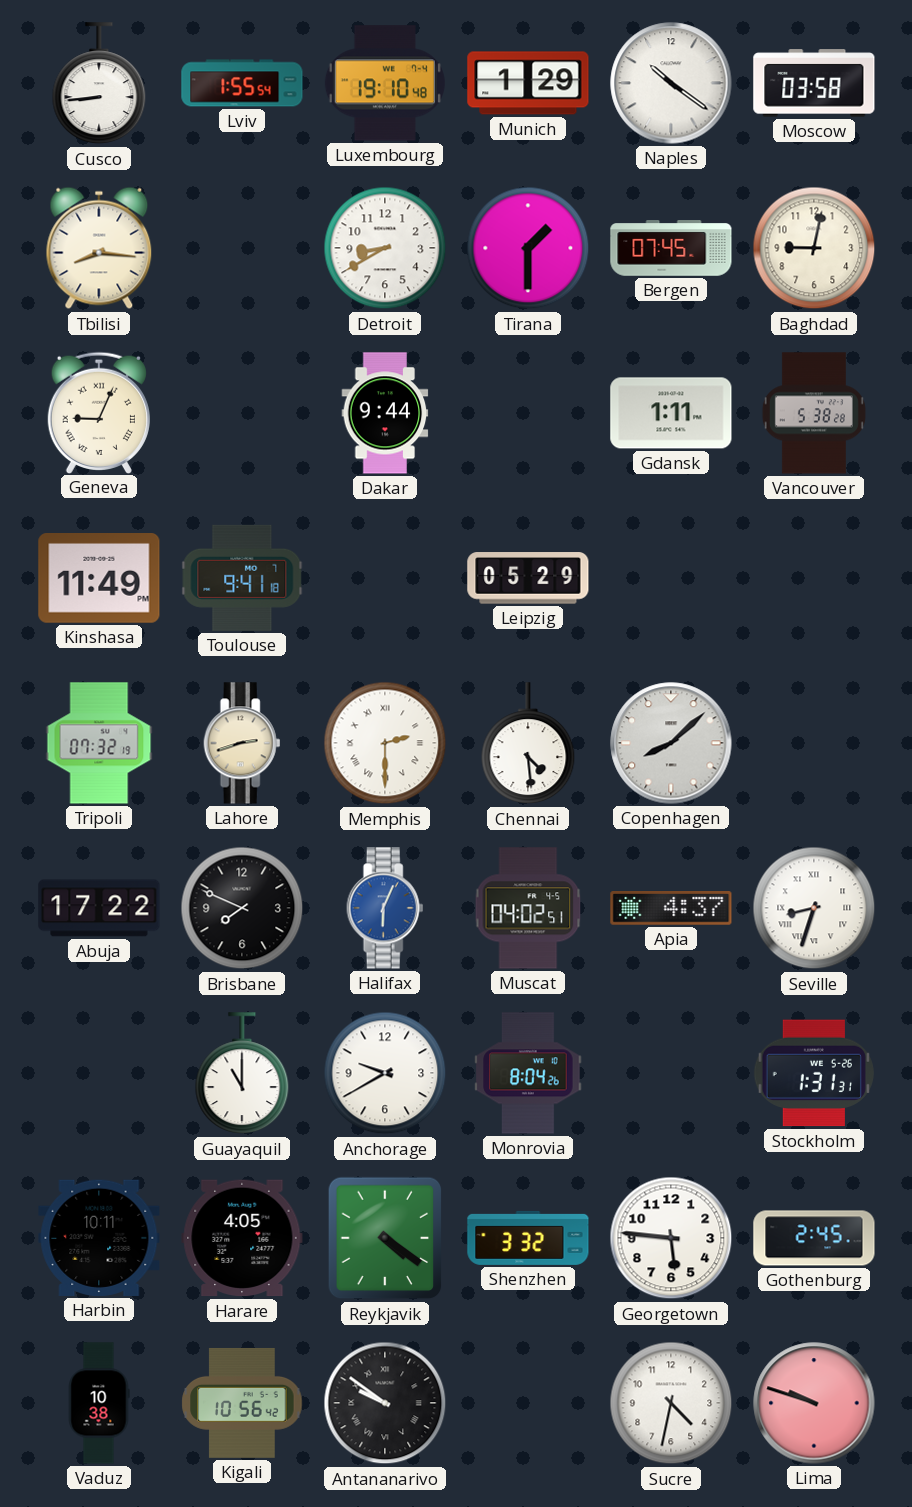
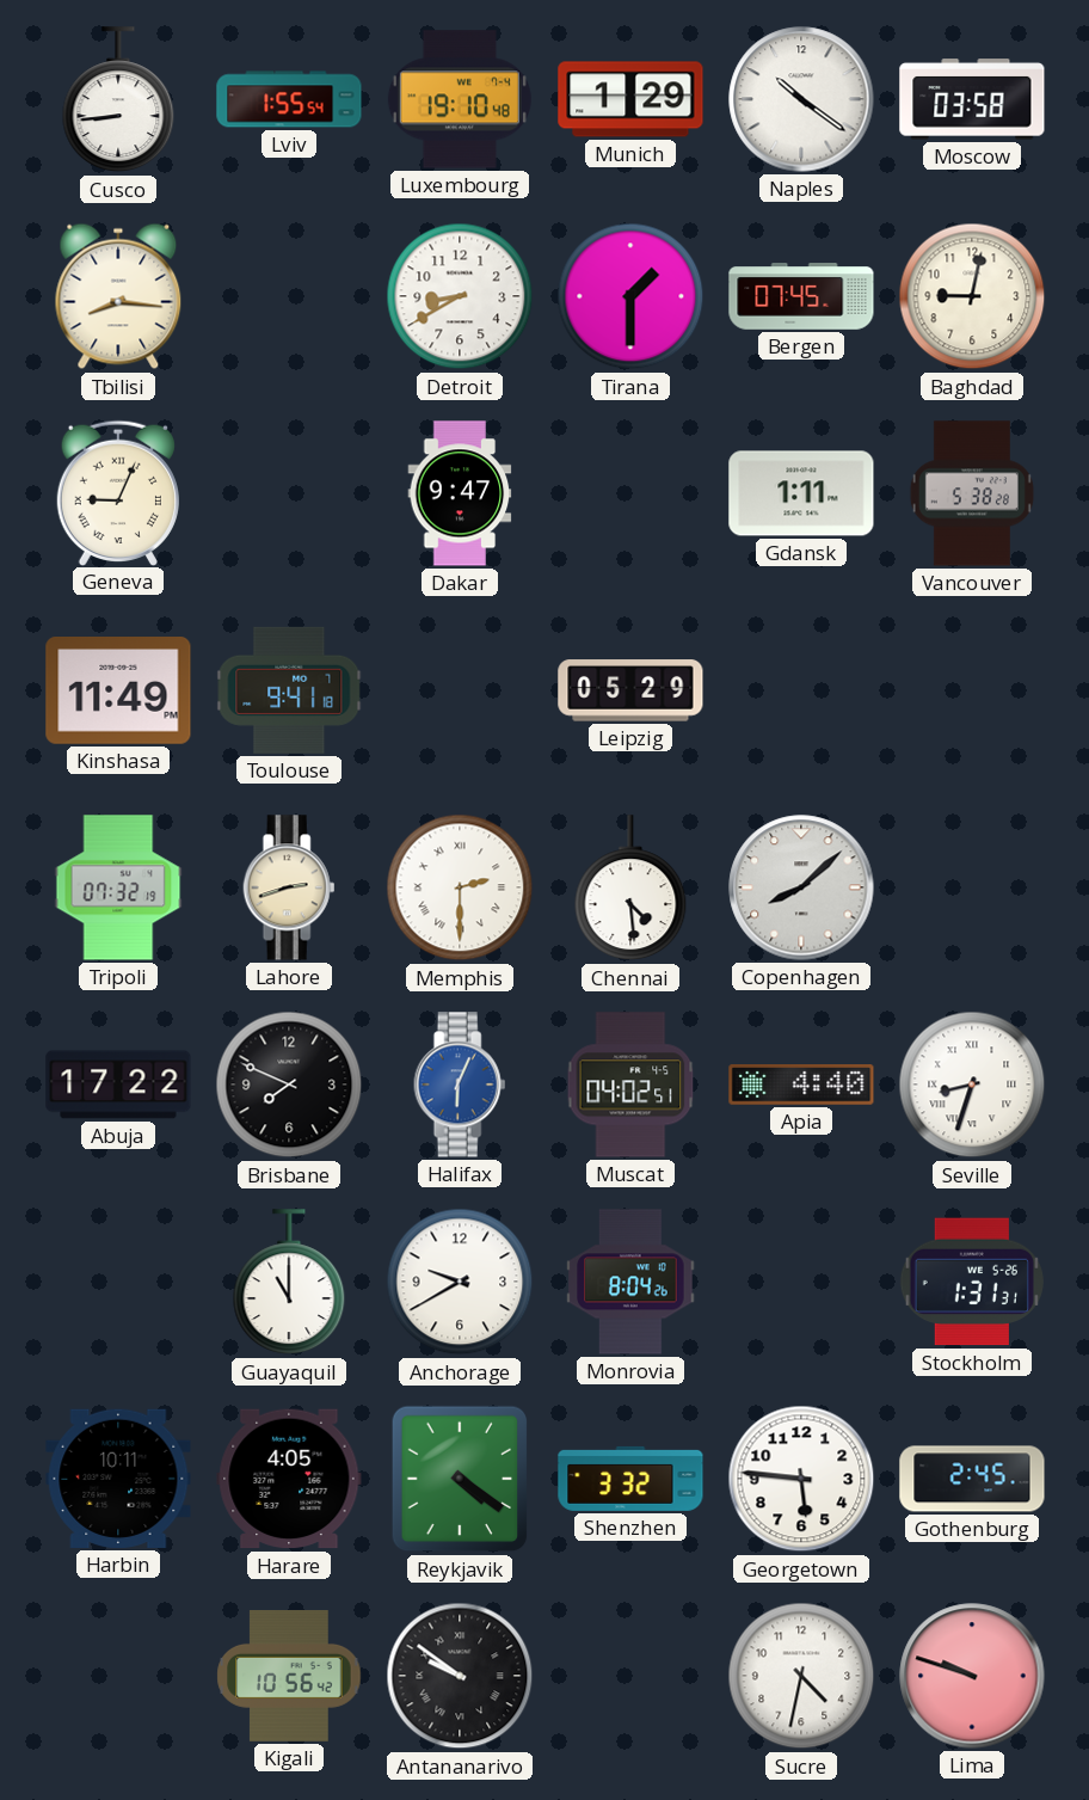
Dakar: 9:44 -> 9:47 (460, 493)
Apia: 4:37 -> 4:40 (801, 1086)
Vaduz: 10:38 -> none (99, 1403)
